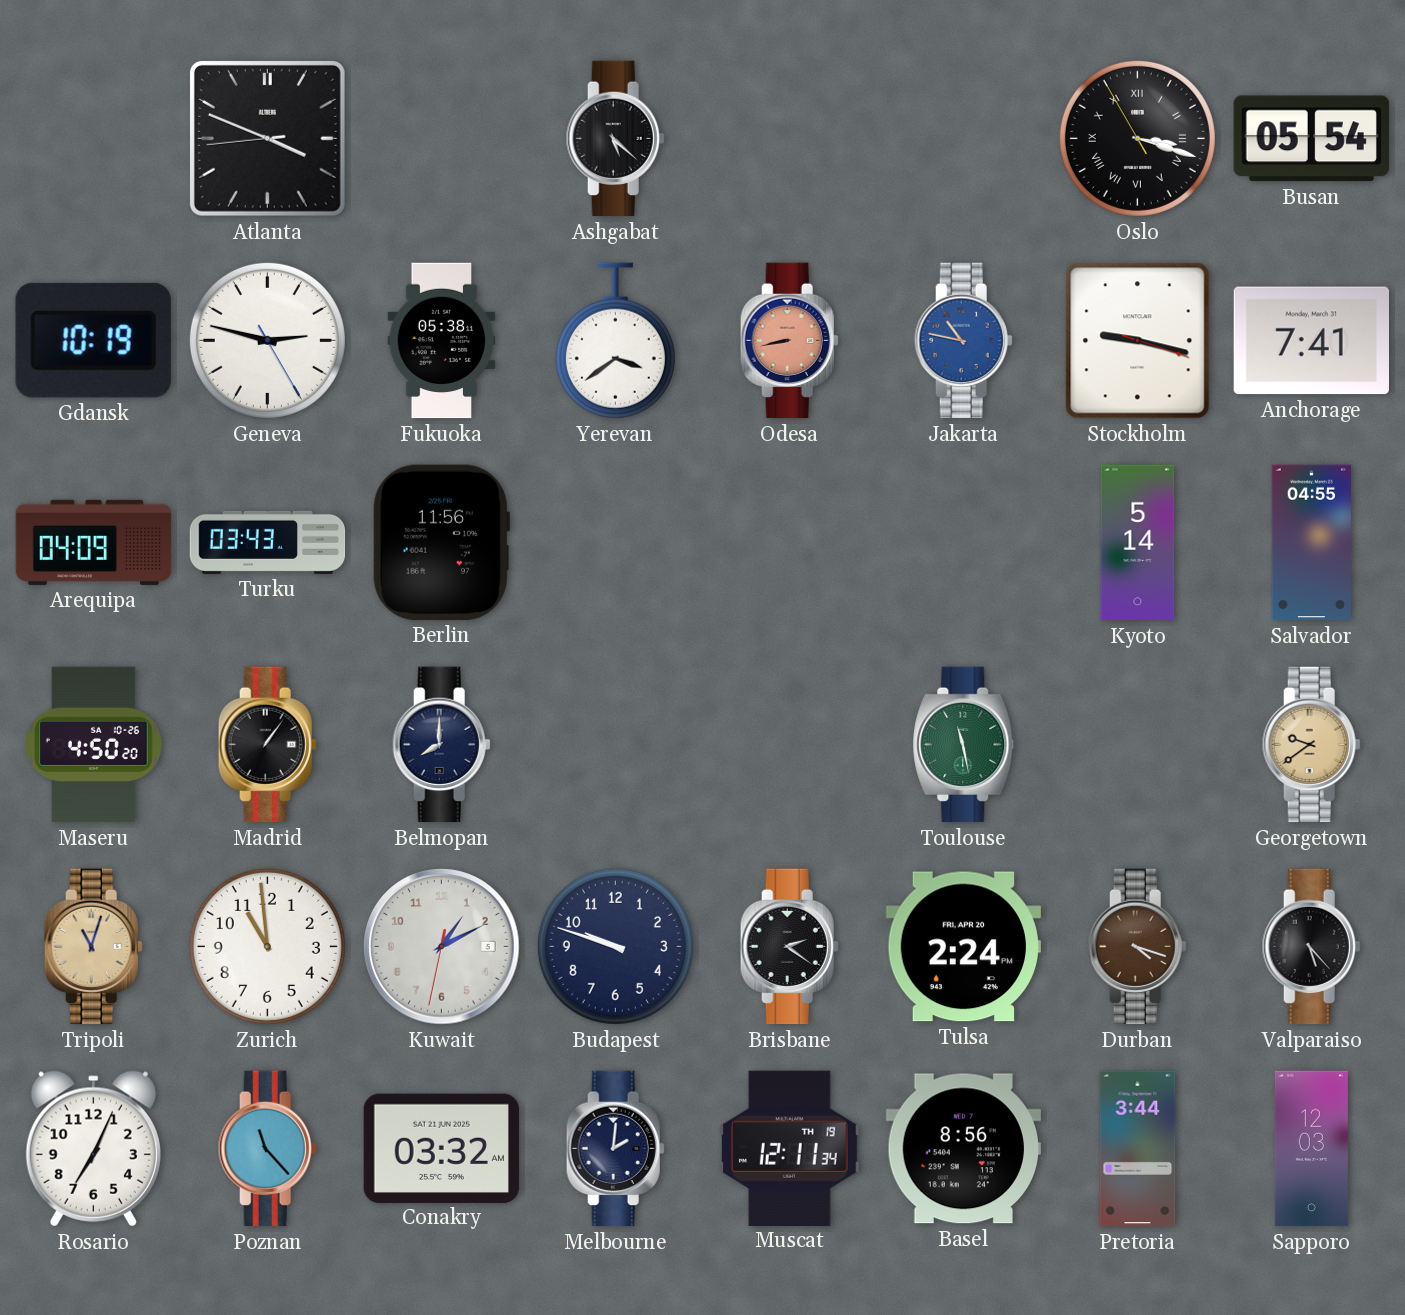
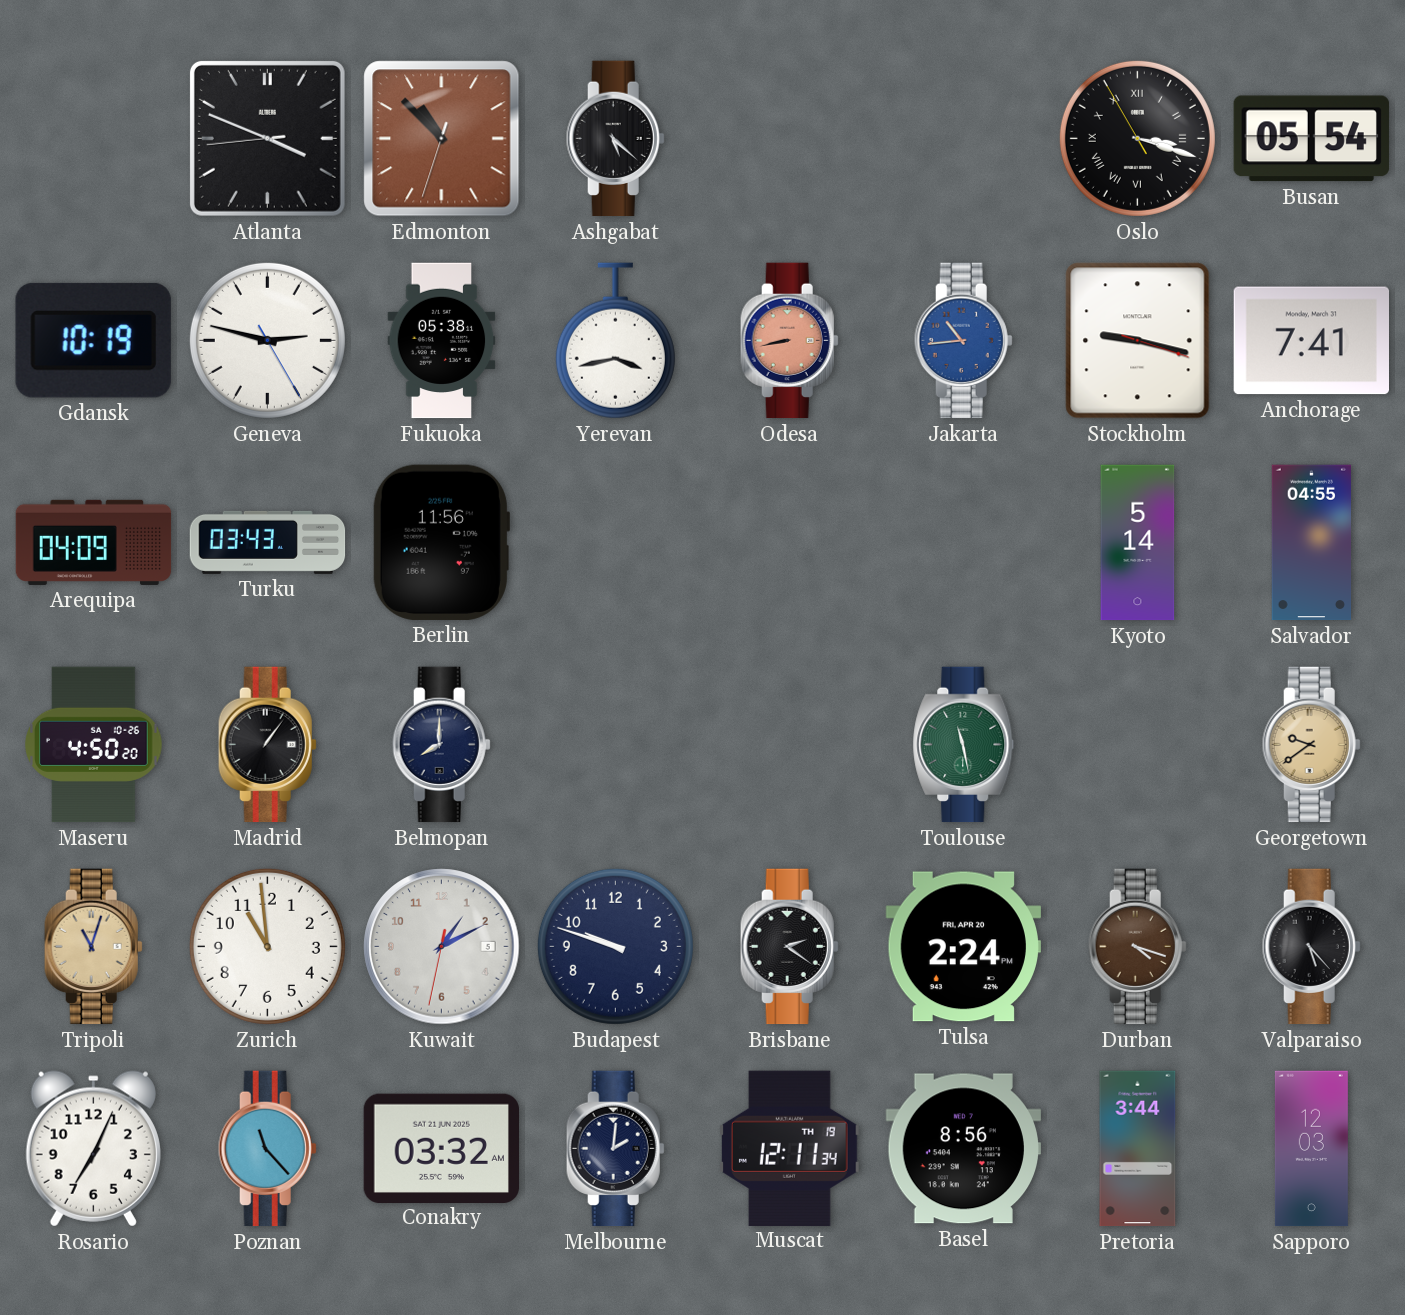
Edmonton: none -> 10:52 (442, 139)
Yerevan: 3:39 -> 3:43 (615, 341)
Jakarta: 10:47 -> 10:44 (963, 341)
